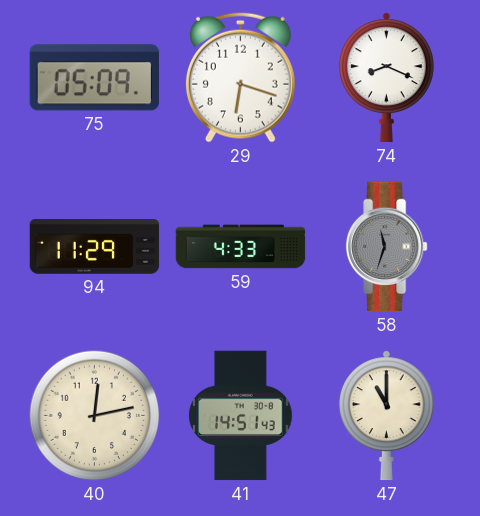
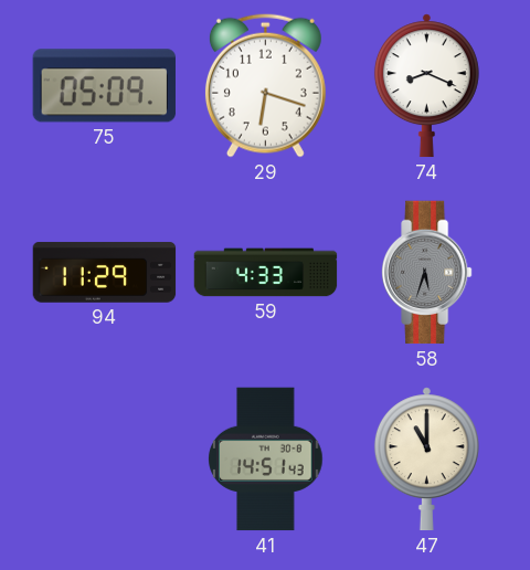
58: 11:33 -> 5:33 (427, 273)
40: 12:13 -> none (95, 416)
